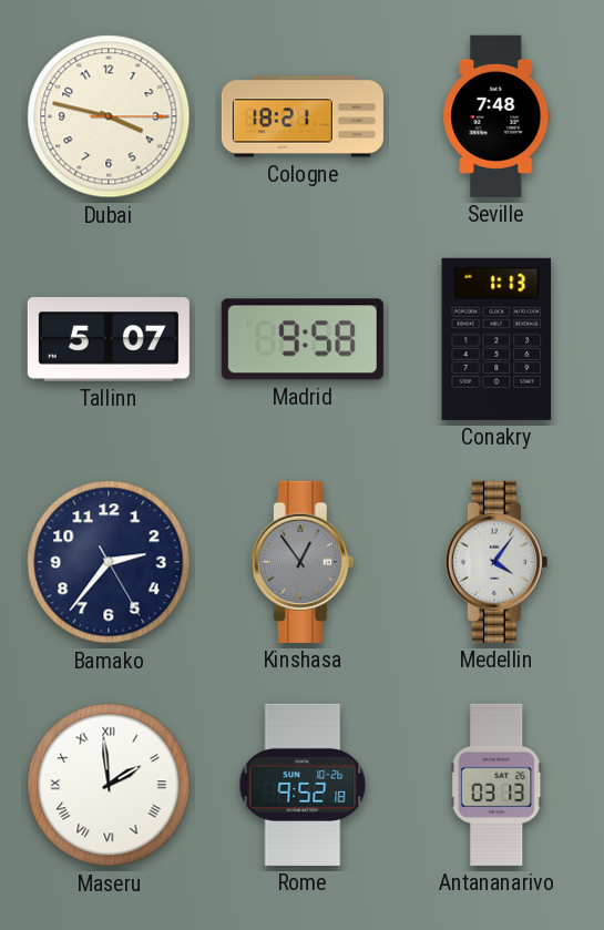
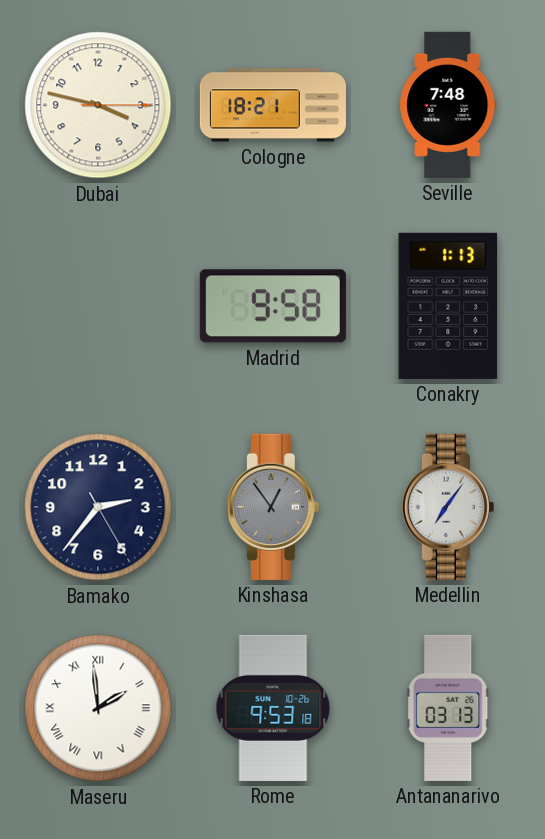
Tallinn: 5:07 -> none (109, 339)
Medellin: 4:06 -> 7:06 (448, 507)
Rome: 9:52 -> 9:53 (273, 708)
